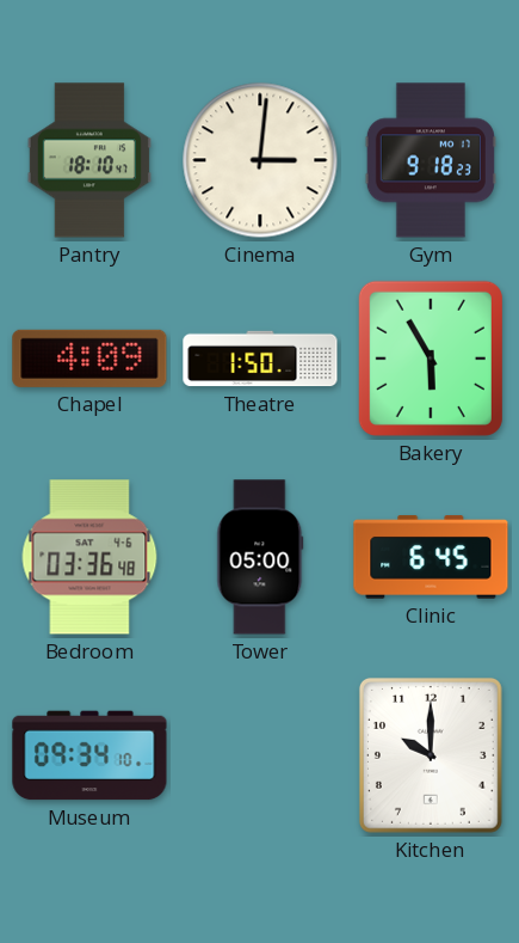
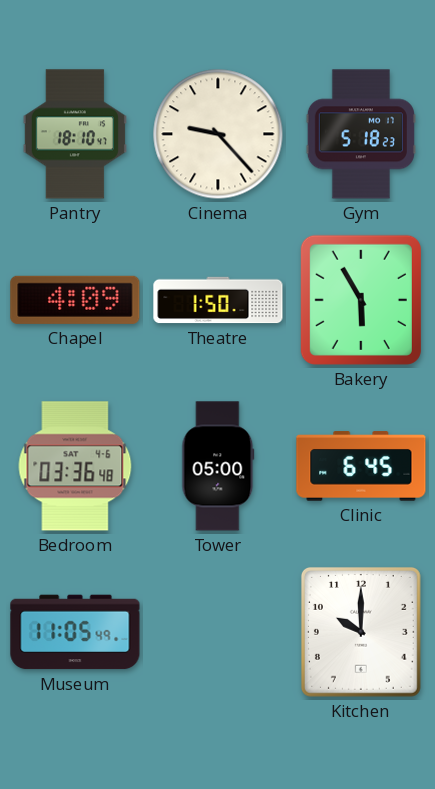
Cinema: 3:01 -> 9:23 (218, 134)
Gym: 9:18 -> 5:18 (361, 134)
Museum: 09:34 -> 11:05 (75, 632)
